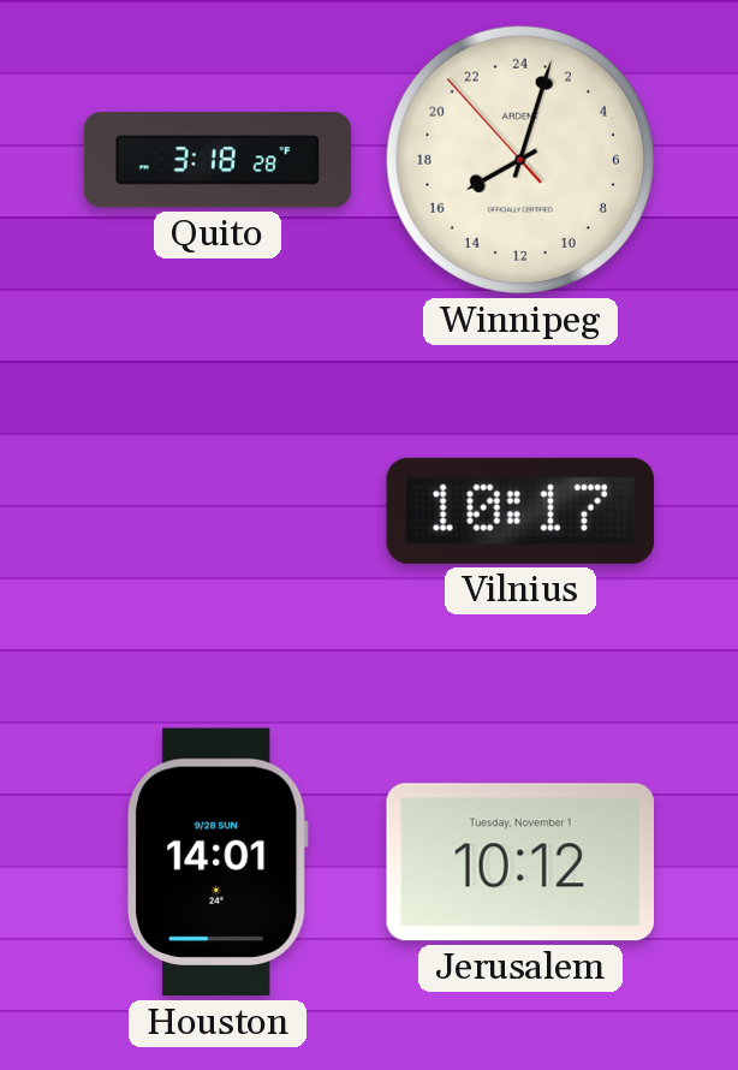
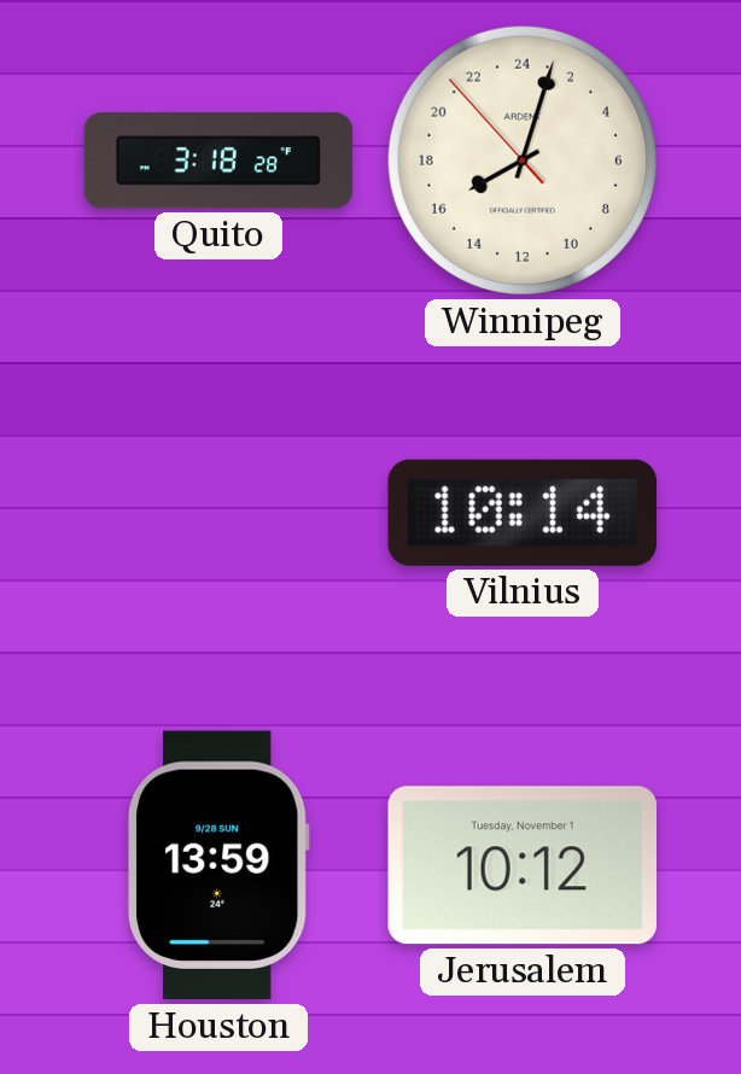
Vilnius: 10:17 -> 10:14 (521, 513)
Houston: 14:01 -> 13:59 (218, 865)
